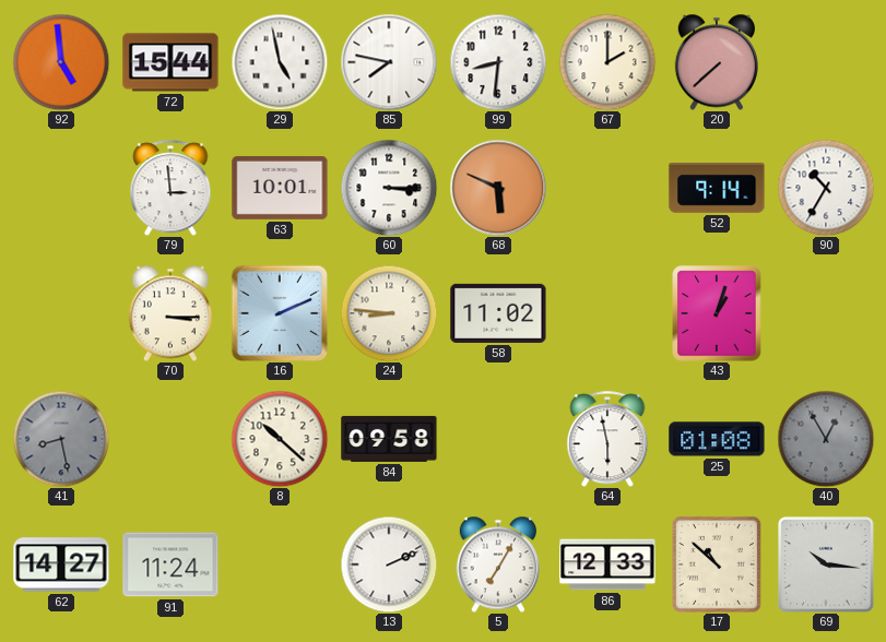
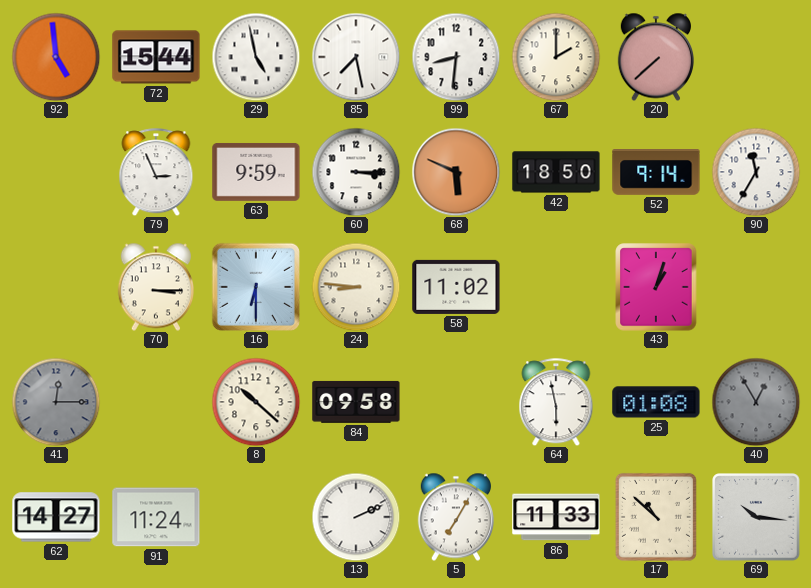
85: 7:47 -> 7:28 (356, 57)
79: 2:59 -> 2:56 (156, 172)
63: 10:01 -> 9:59 (256, 172)
42: none -> 18:50 (556, 172)
90: 10:35 -> 11:35 (756, 172)
16: 2:11 -> 6:30 (256, 287)
41: 8:28 -> 12:15 (56, 402)
86: 12:33 -> 11:33 (556, 517)
